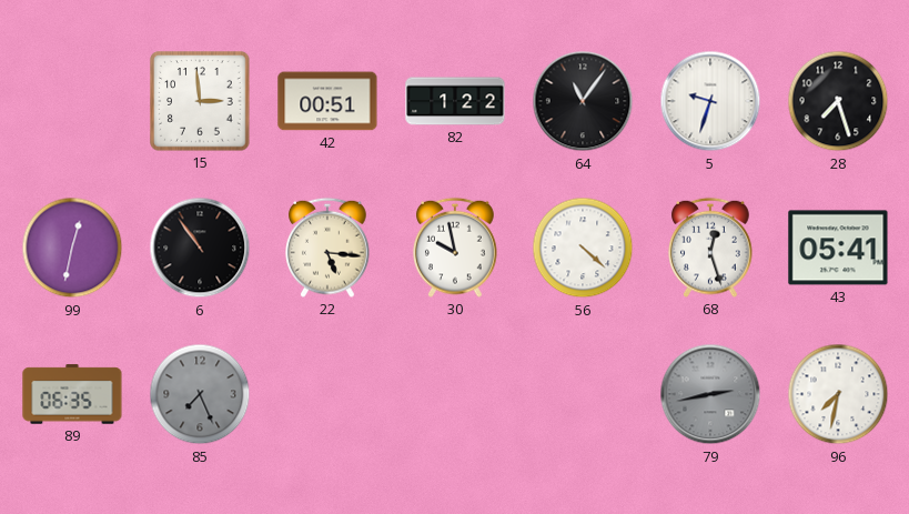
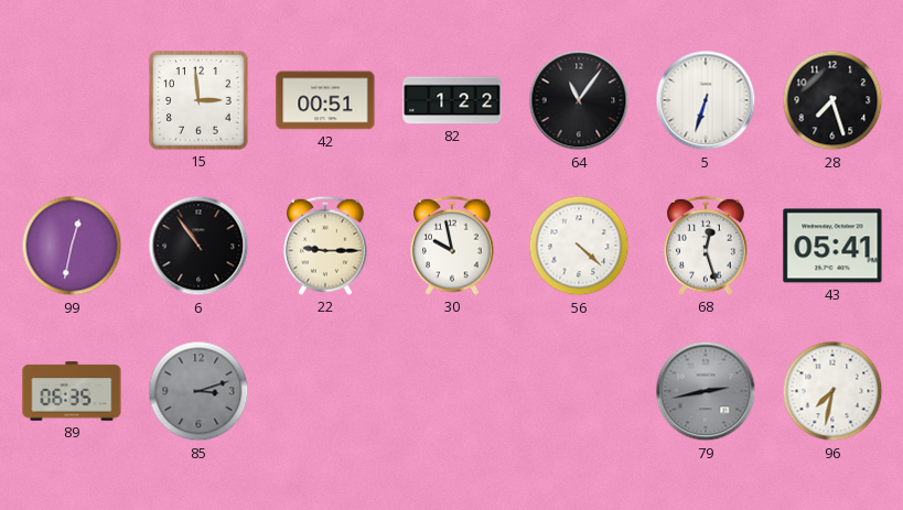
5: 9:33 -> 6:33 (706, 100)
22: 5:16 -> 9:15 (325, 246)
85: 7:26 -> 3:12 (198, 391)
